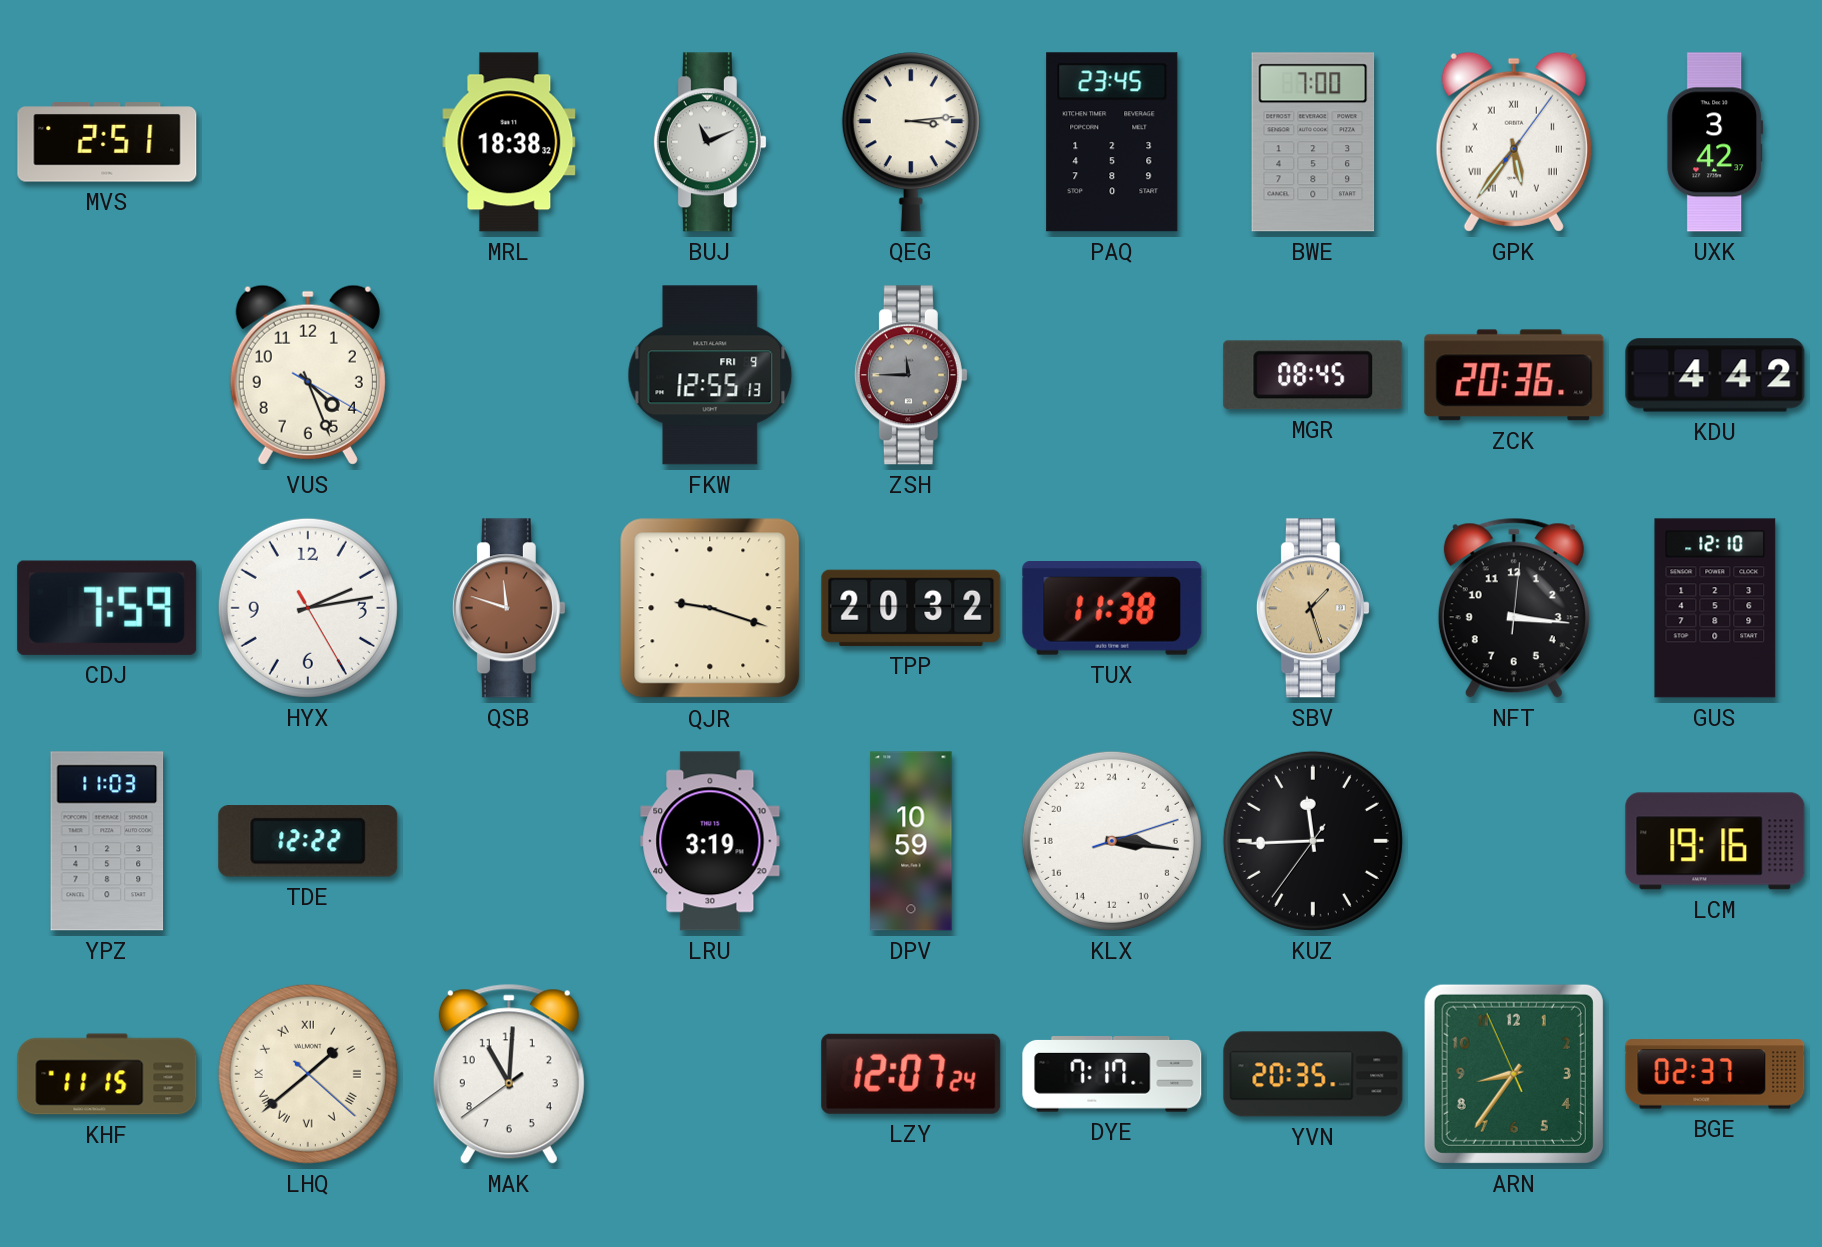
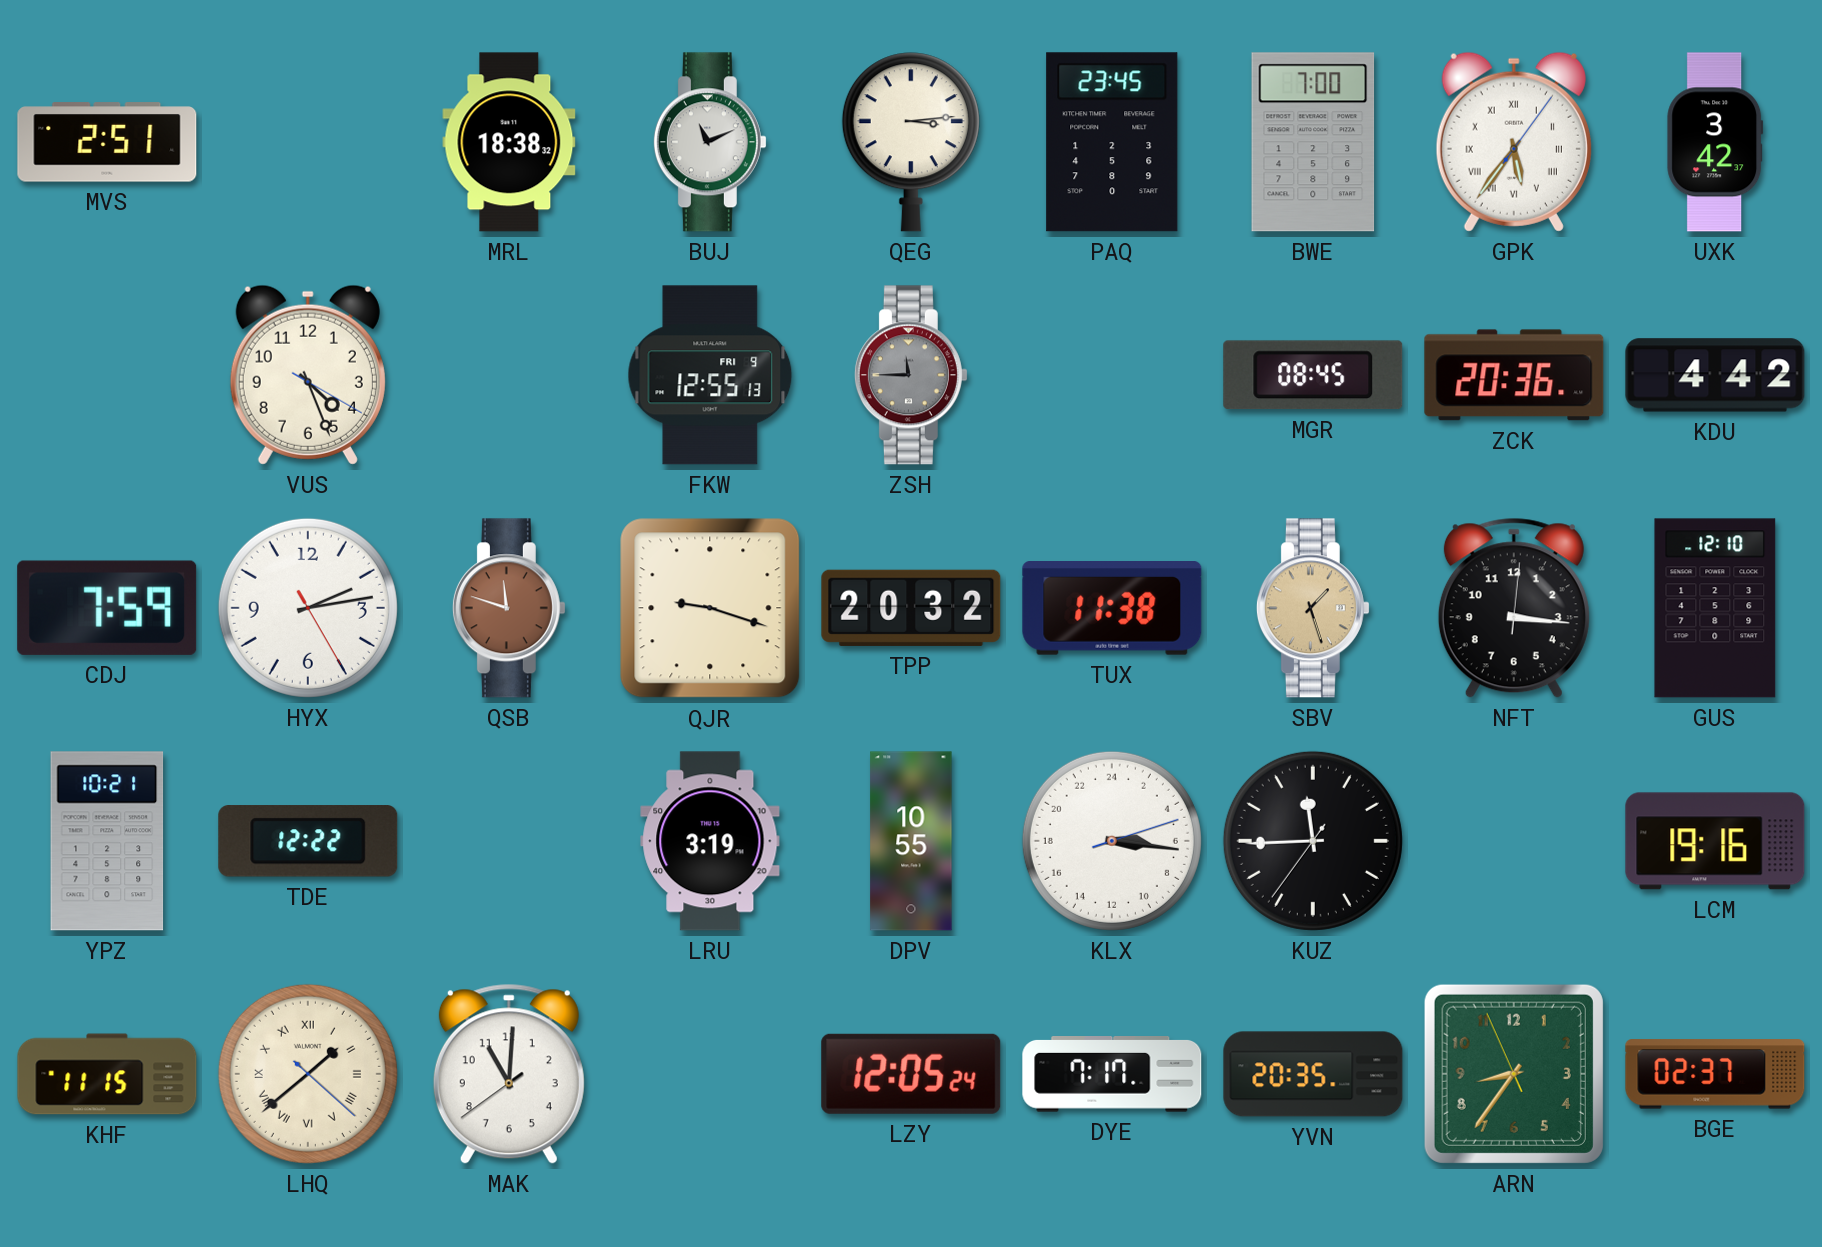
YPZ: 11:03 -> 10:21 (107, 841)
DPV: 10:59 -> 10:55 (911, 841)
LZY: 12:07 -> 12:05 (911, 1074)
